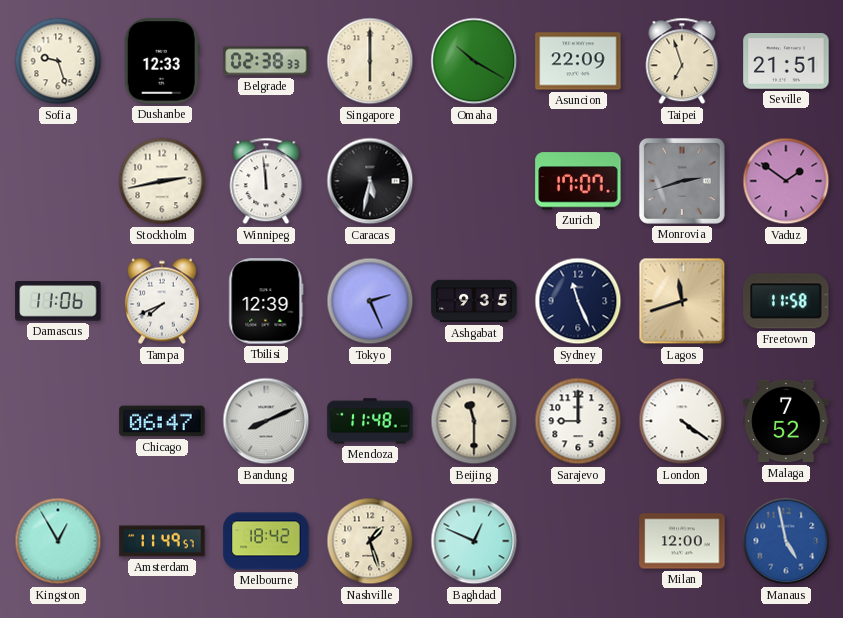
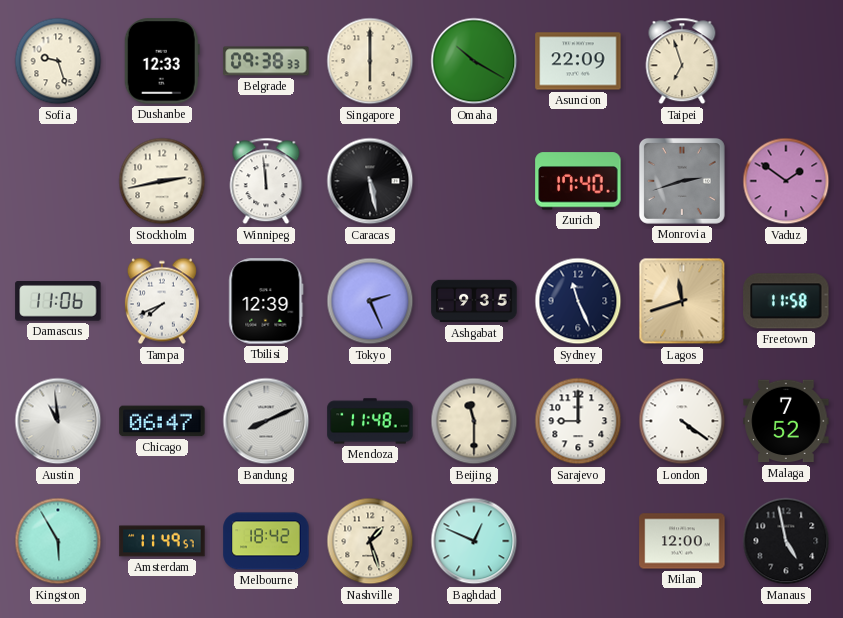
Belgrade: 02:38 -> 09:38 (266, 61)
Seville: 21:51 -> none (786, 62)
Caracas: 5:32 -> 5:28 (370, 181)
Zurich: 17:07 -> 17:40 (578, 181)
Austin: none -> 10:59 (58, 421)
Kingston: 12:55 -> 5:55 (58, 541)
Manaus dial: blue -> black (786, 541)
